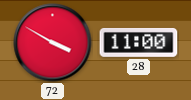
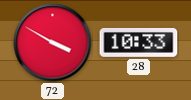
28: 11:00 -> 10:33 (139, 43)
